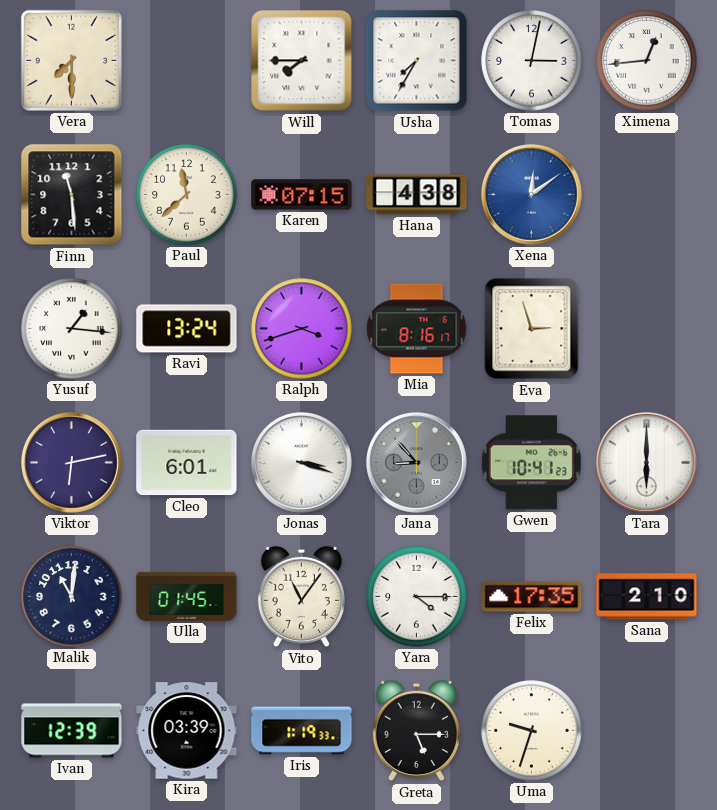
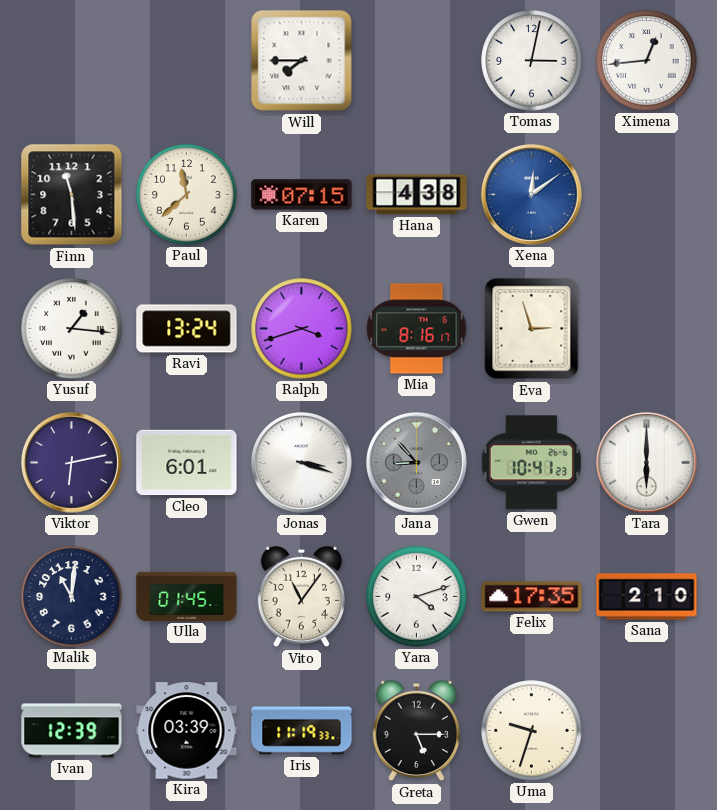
Vera: 7:30 -> none (71, 60)
Usha: 7:35 -> none (417, 61)
Yara: 4:15 -> 4:12 (417, 597)
Iris: 1:19 -> 11:19 (302, 731)
